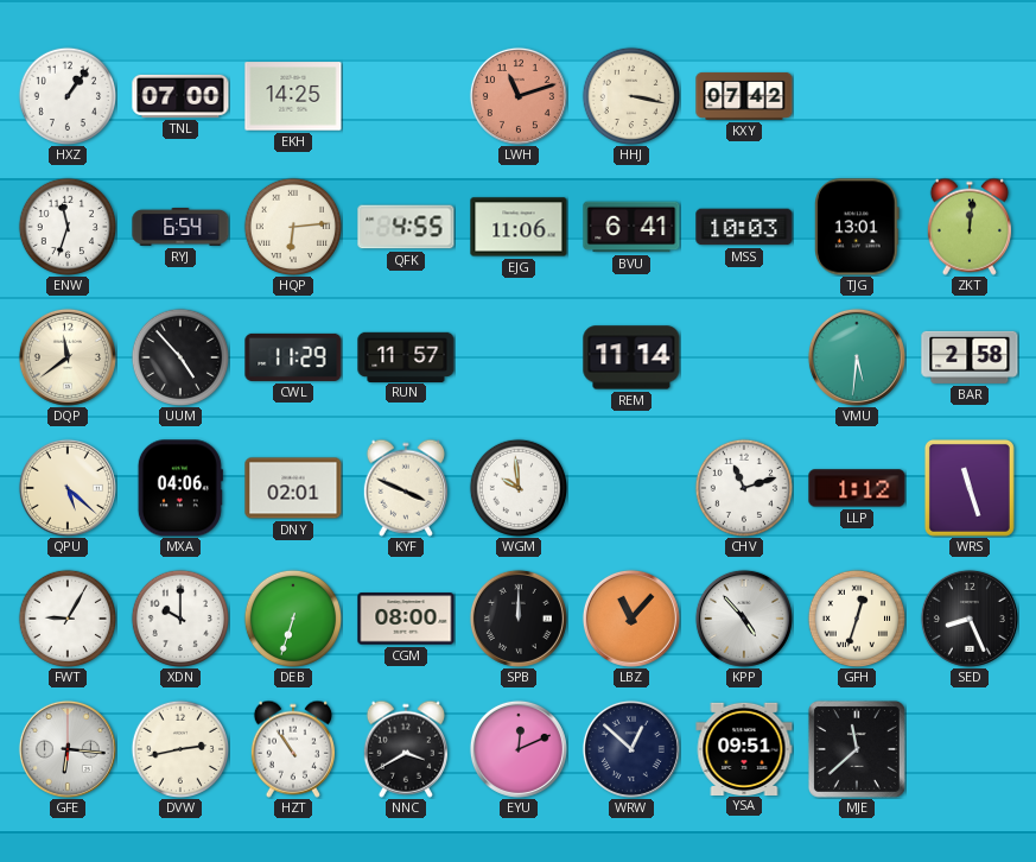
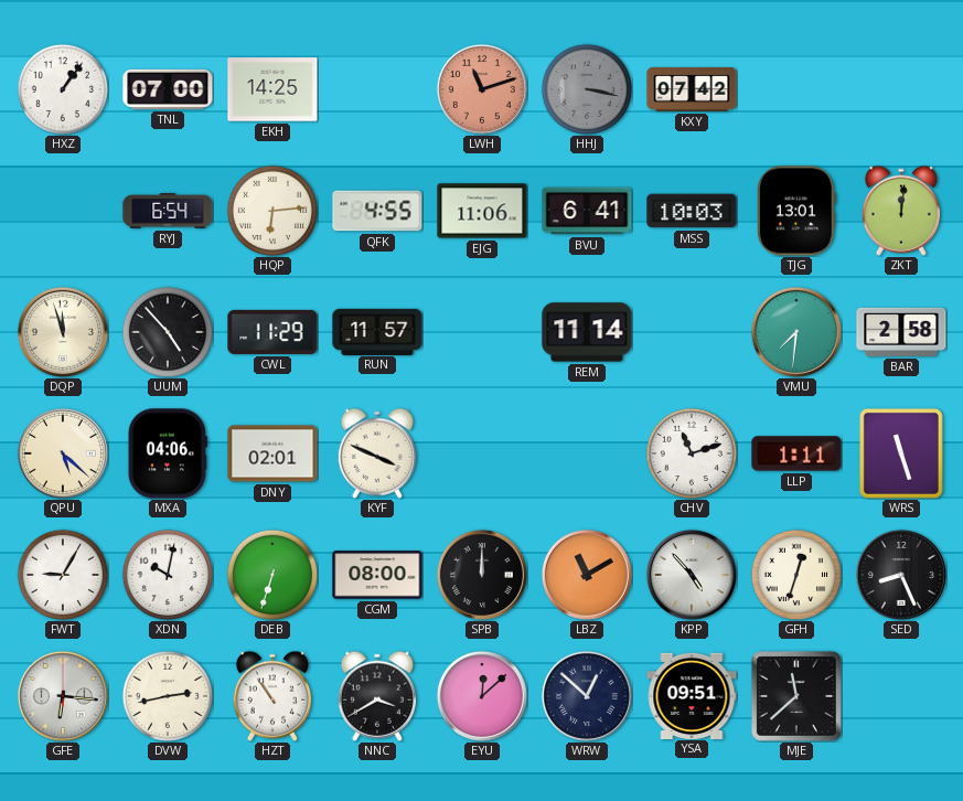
HHJ dial: cream -> grey (586, 88)
ENW: 11:33 -> none (66, 226)
DQP: 11:39 -> 11:57 (63, 332)
VMU: 5:31 -> 7:31 (796, 332)
WGM: 9:59 -> none (517, 487)
LLP: 1:12 -> 1:11 (796, 453)
XDN: 10:00 -> 10:02 (167, 574)
LBZ: 11:07 -> 11:10 (587, 575)
EYU: 12:11 -> 12:08 (482, 696)
